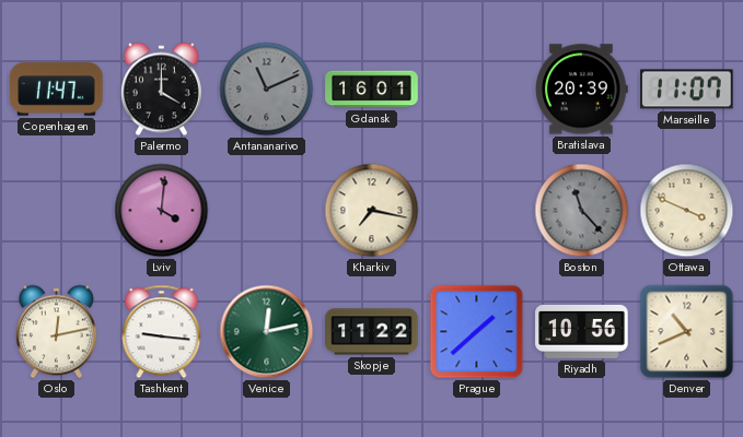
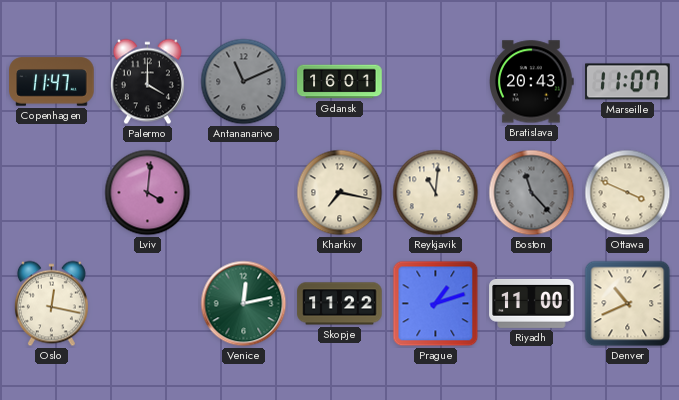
Bratislava: 20:39 -> 20:43 (532, 82)
Reykjavik: none -> 11:01 (436, 193)
Oslo: 12:13 -> 12:17 (51, 304)
Tashkent: 9:16 -> none (162, 332)
Prague: 1:38 -> 1:12 (436, 304)
Riyadh: 10:56 -> 11:00 (532, 303)
